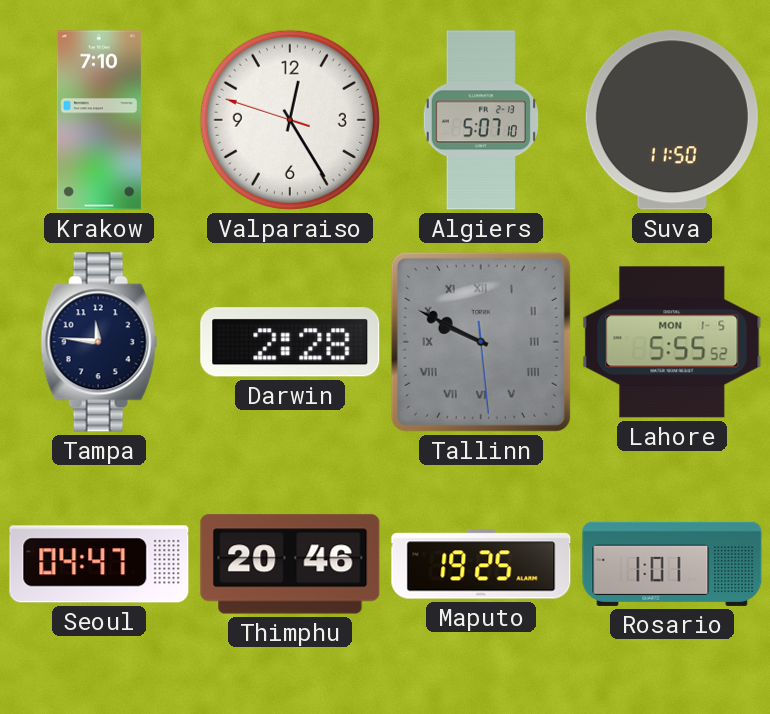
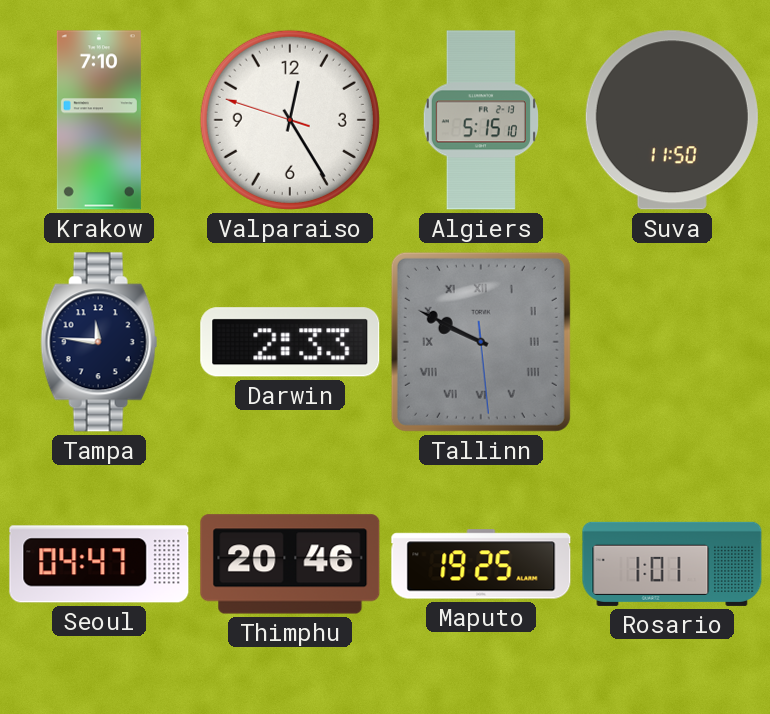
Algiers: 5:07 -> 5:15 (481, 120)
Darwin: 2:28 -> 2:33 (290, 342)
Lahore: 5:55 -> none (672, 342)
